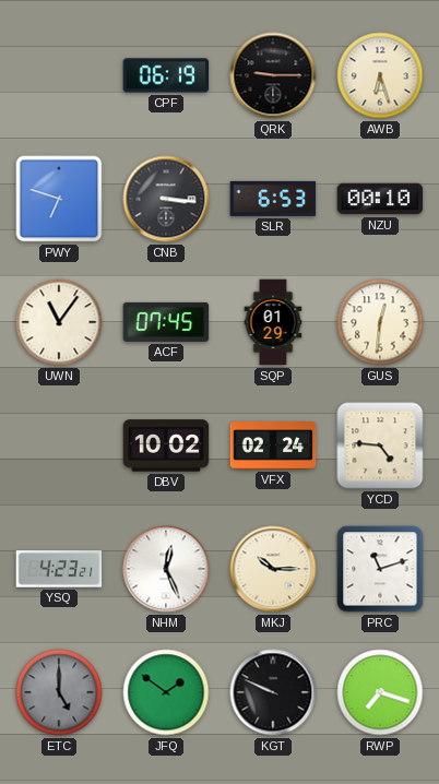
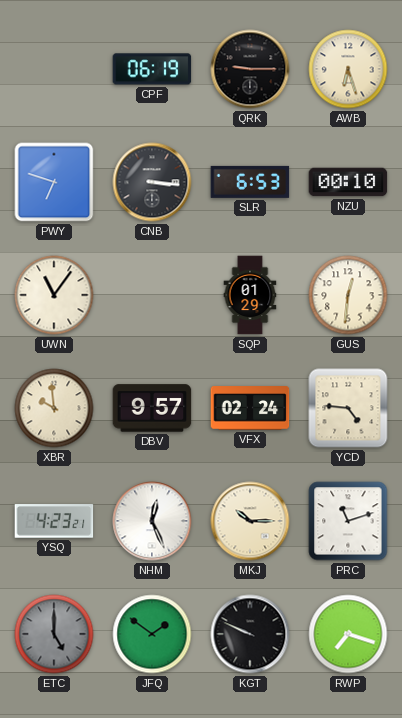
ACF: 07:45 -> none (166, 322)
XBR: none -> 9:59 (54, 408)
DBV: 10:02 -> 9:57 (152, 408)
